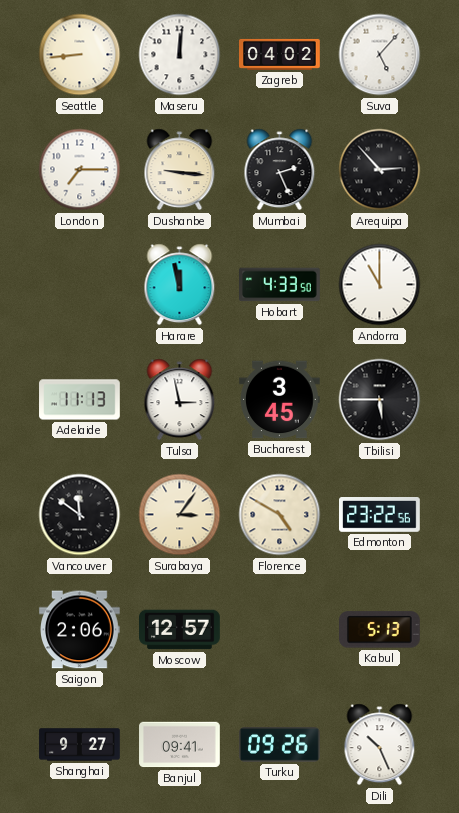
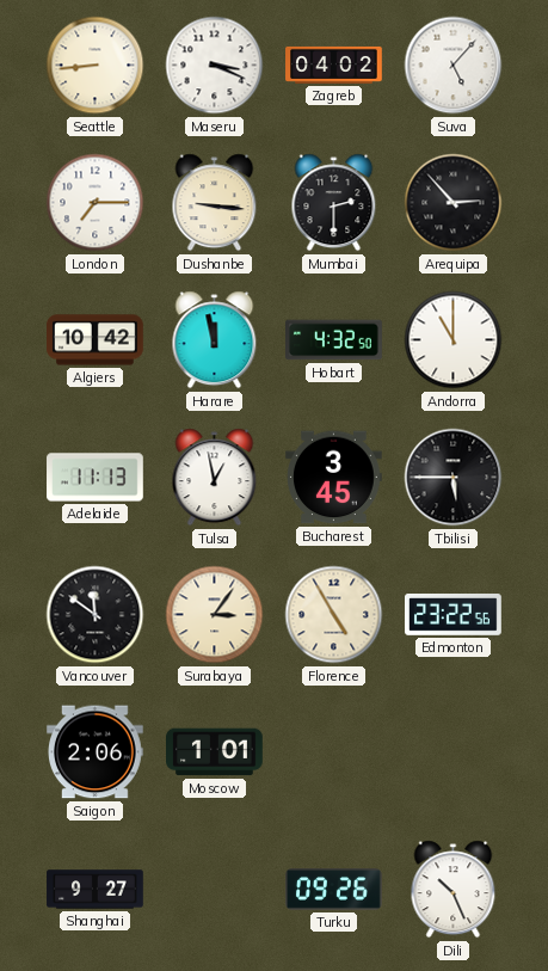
Maseru: 12:01 -> 3:19 (215, 66)
Mumbai: 2:26 -> 2:30 (334, 203)
Algiers: none -> 10:42 (96, 340)
Hobart: 4:33 -> 4:32 (334, 340)
Tulsa: 2:58 -> 12:58 (215, 478)
Florence: 4:50 -> 4:55 (334, 615)
Moscow: 12:57 -> 1:01 (215, 752)
Kabul: 5:13 -> none (380, 630)
Banjul: 09:41 -> none (180, 745)
